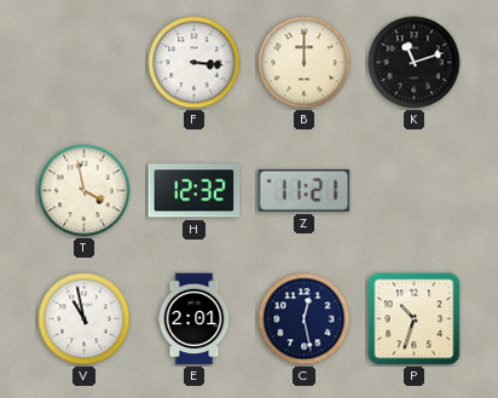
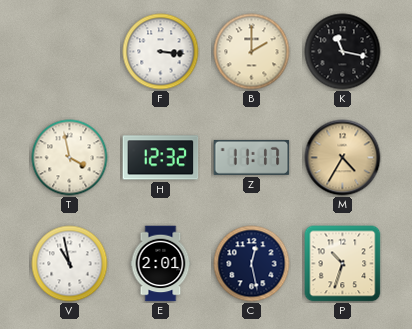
B: 12:00 -> 2:00 (252, 52)
K: 11:12 -> 11:17 (343, 52)
Z: 11:21 -> 11:17 (252, 157)
M: none -> 4:35 (343, 158)
